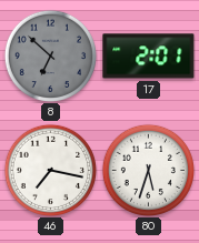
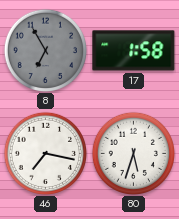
8: 6:52 -> 6:55 (45, 50)
17: 2:01 -> 1:58 (134, 51)
